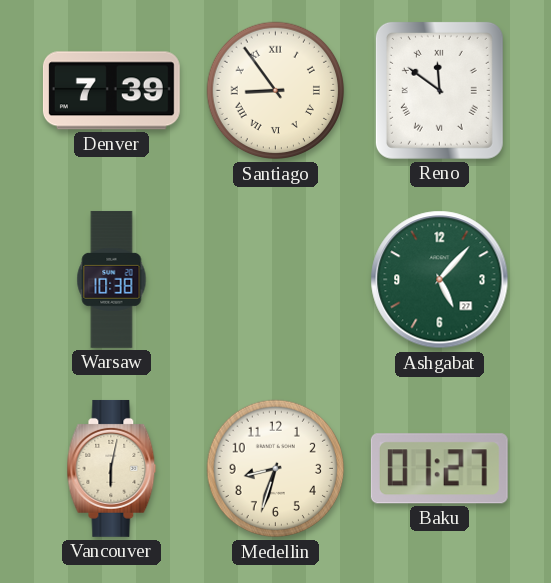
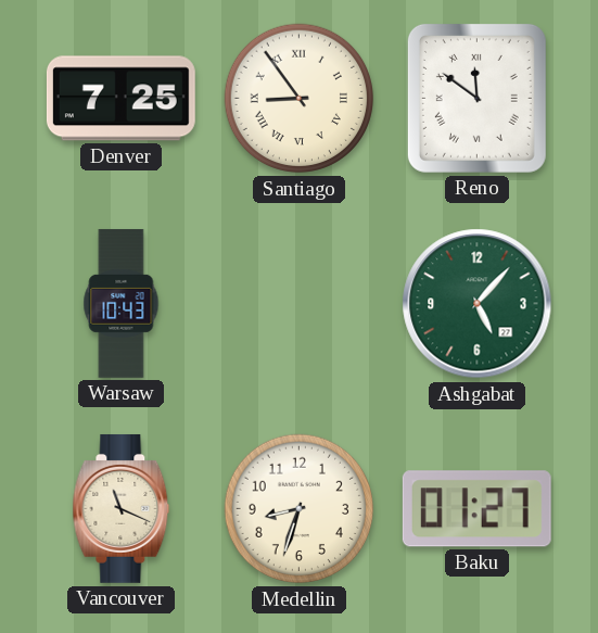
Denver: 7:39 -> 7:25 (120, 99)
Warsaw: 10:38 -> 10:43 (122, 303)
Vancouver: 6:02 -> 11:19 (122, 508)
